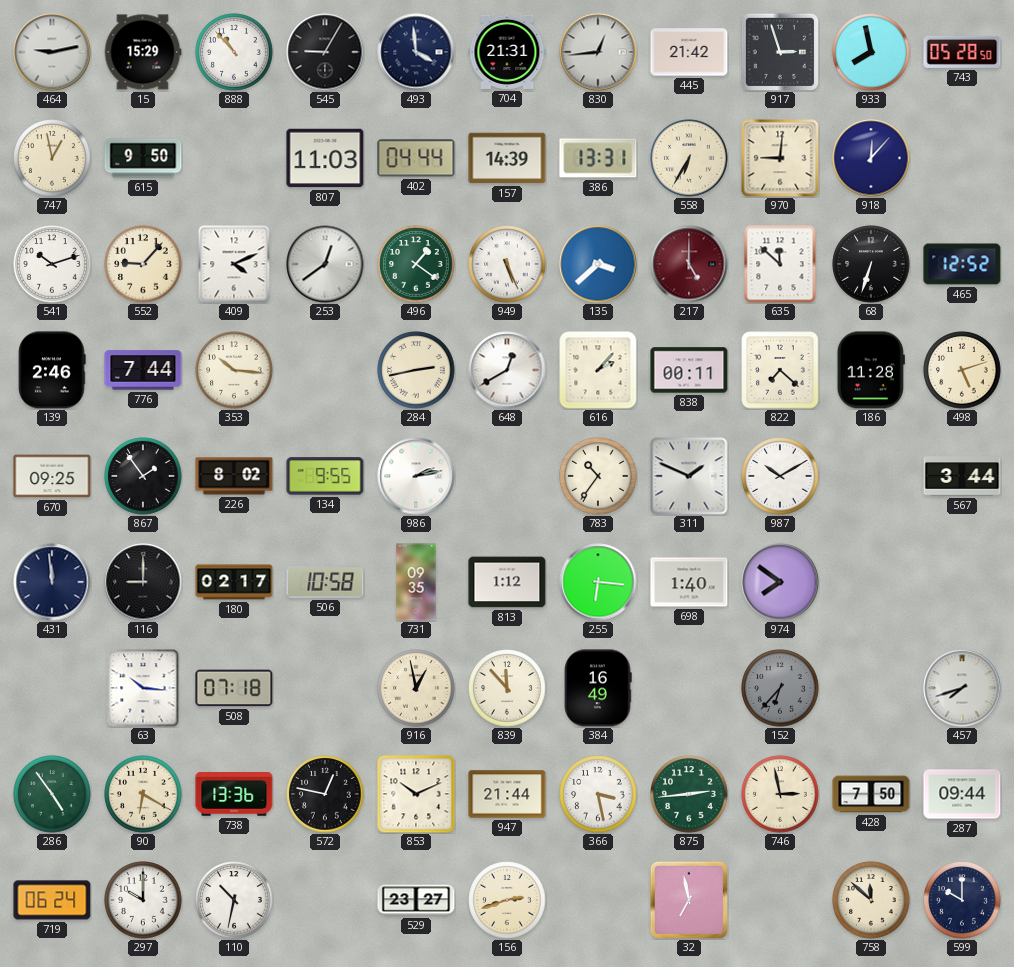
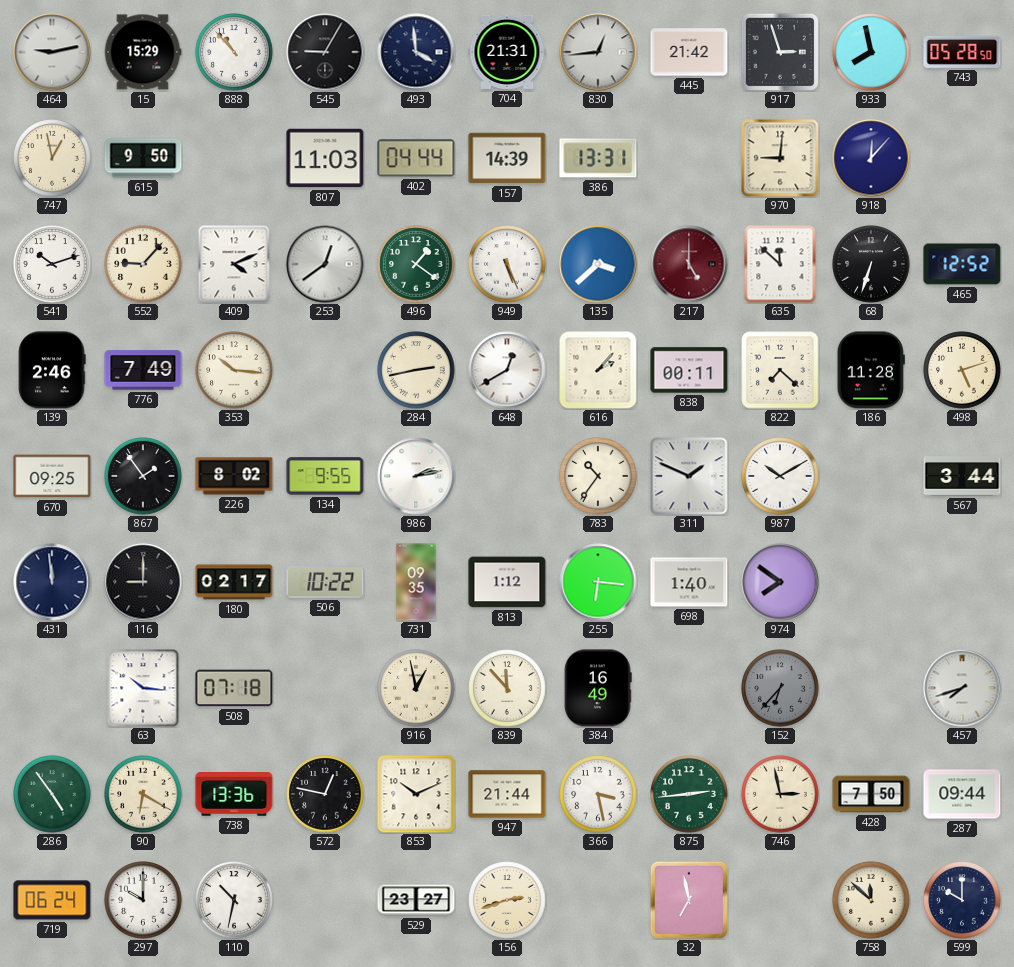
558: 6:35 -> none (689, 158)
776: 7:44 -> 7:49 (143, 370)
506: 10:58 -> 10:22 (325, 582)
